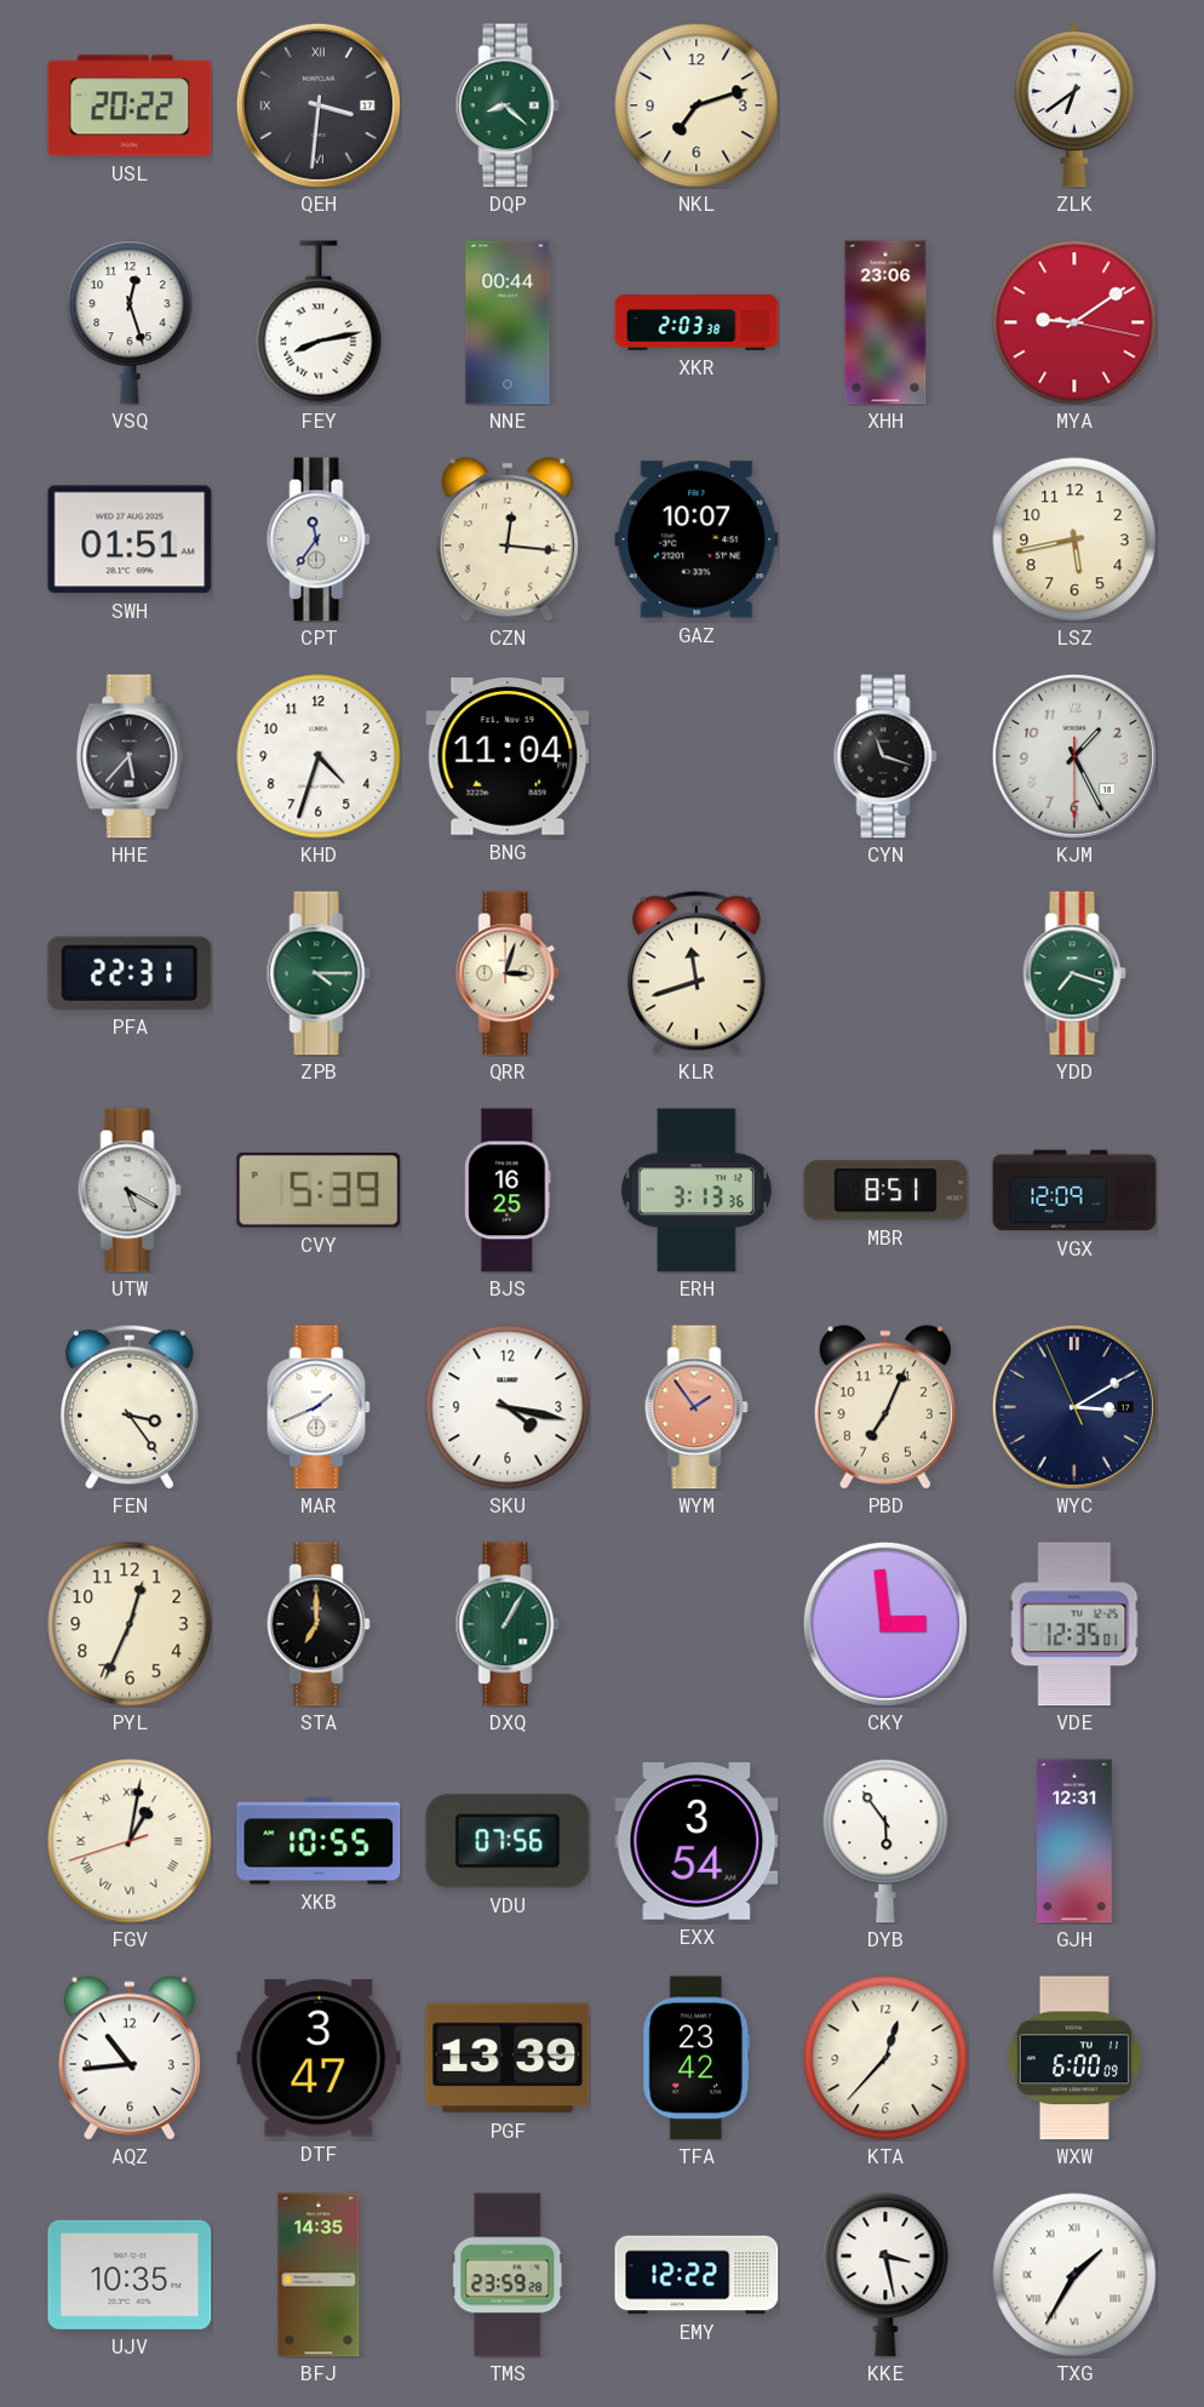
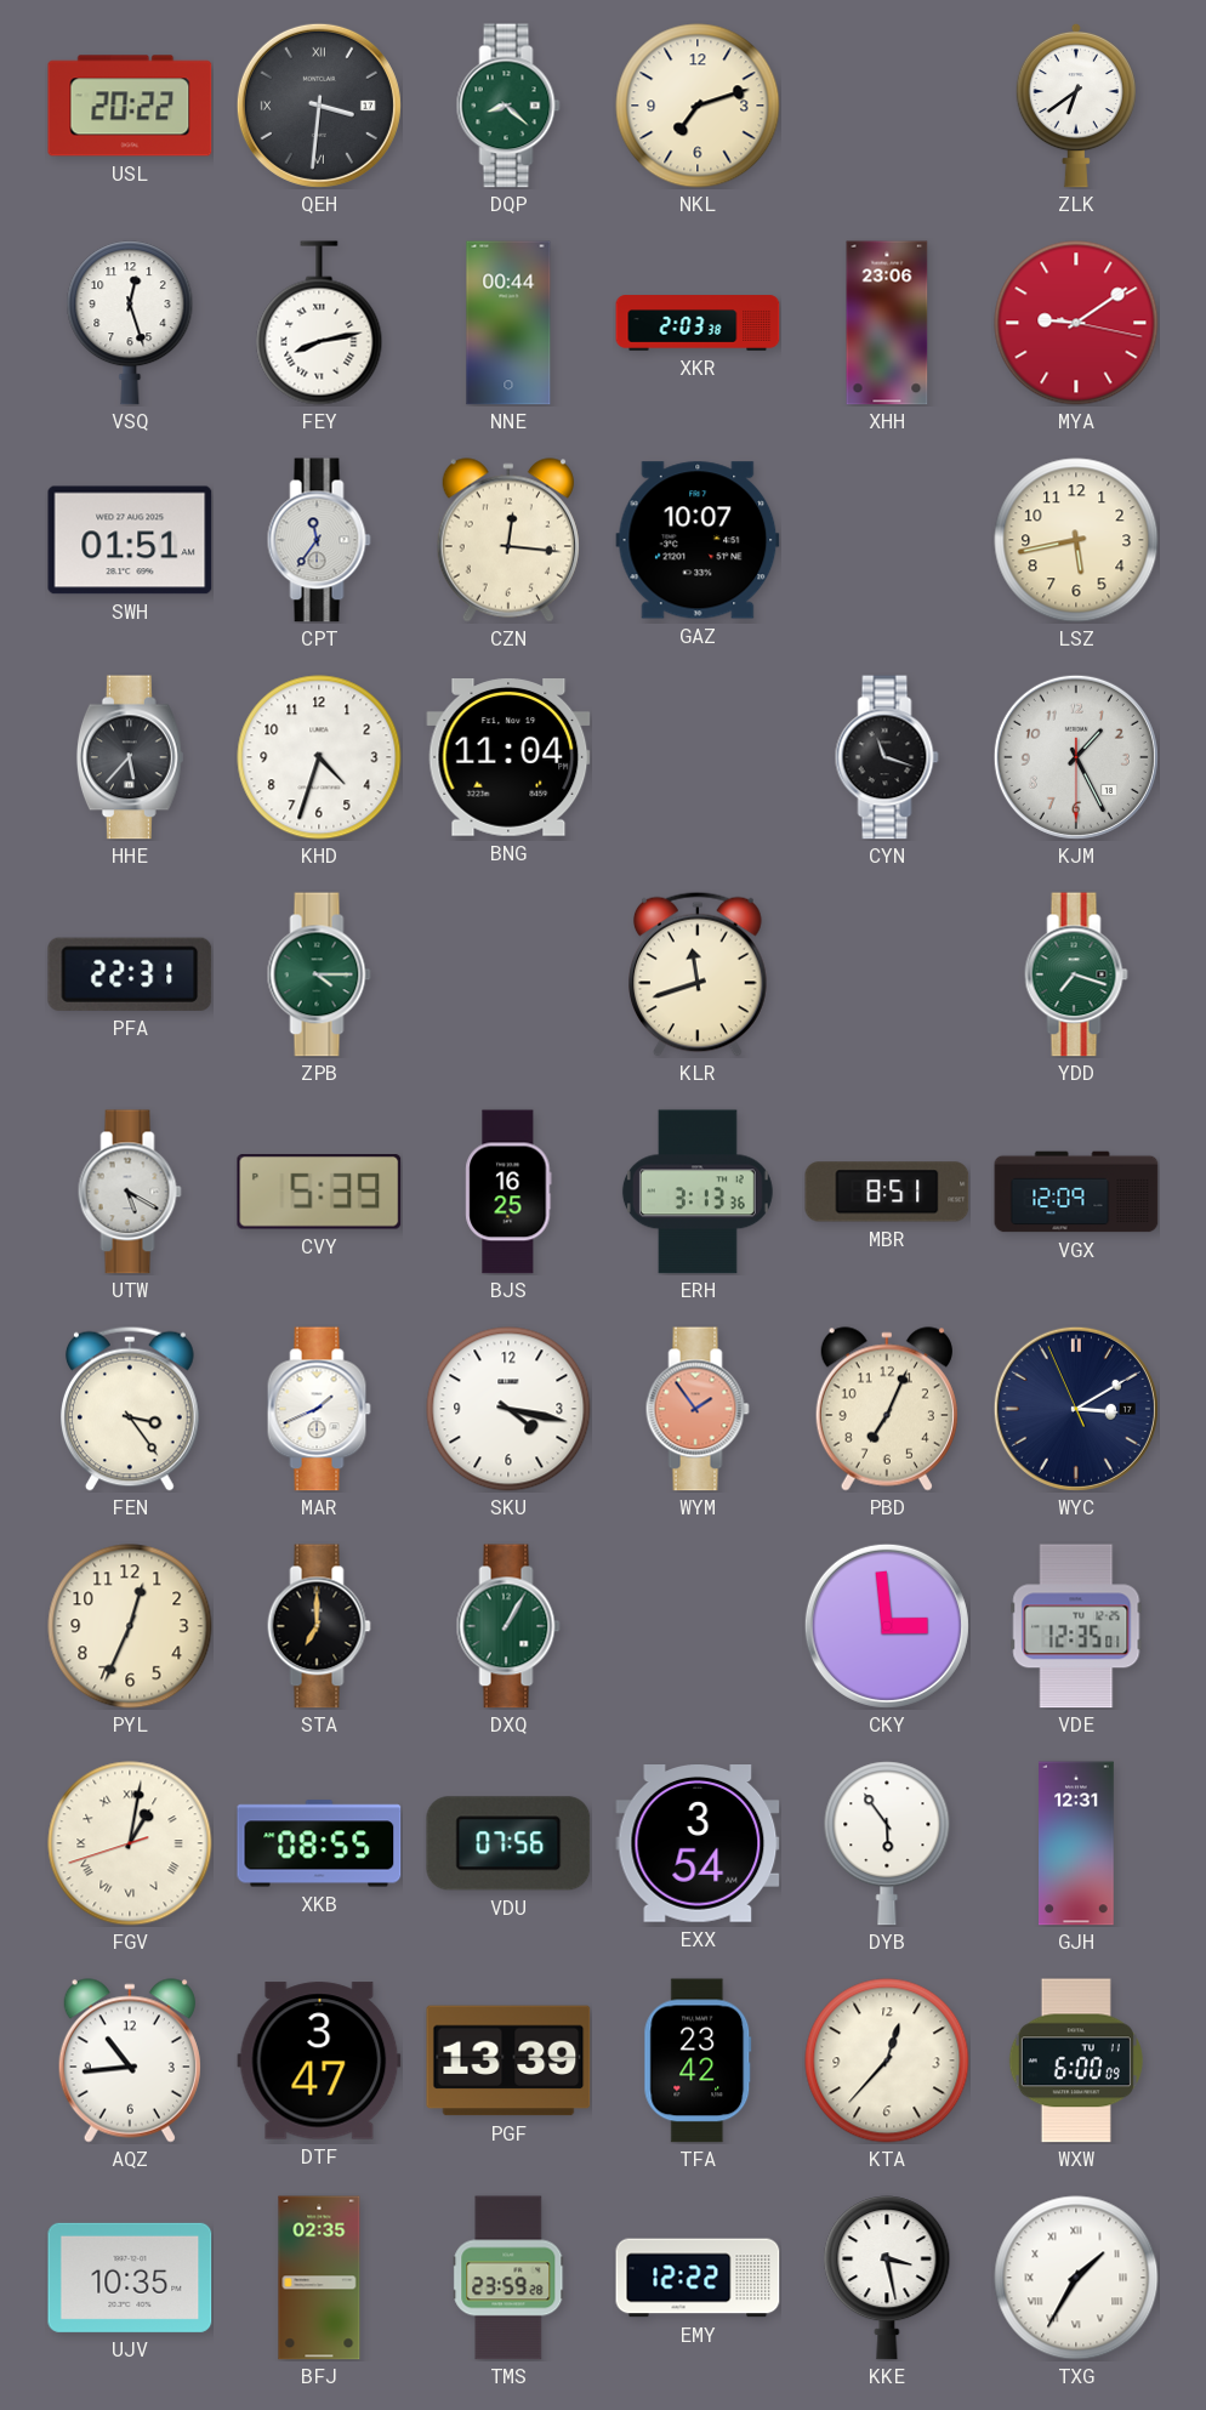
QRR: 3:03 -> none (508, 973)
XKB: 10:55 -> 08:55 (319, 1843)
BFJ: 14:35 -> 02:35 (319, 2278)
